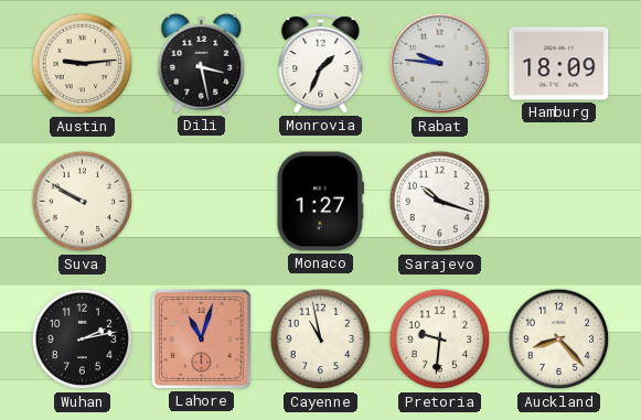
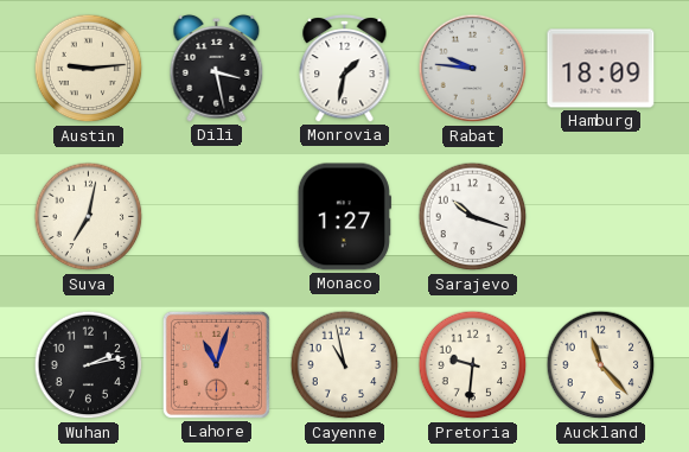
Monrovia: 1:34 -> 1:32 (345, 69)
Suva: 9:50 -> 7:02 (89, 217)
Auckland: 8:23 -> 11:23 (601, 365)
